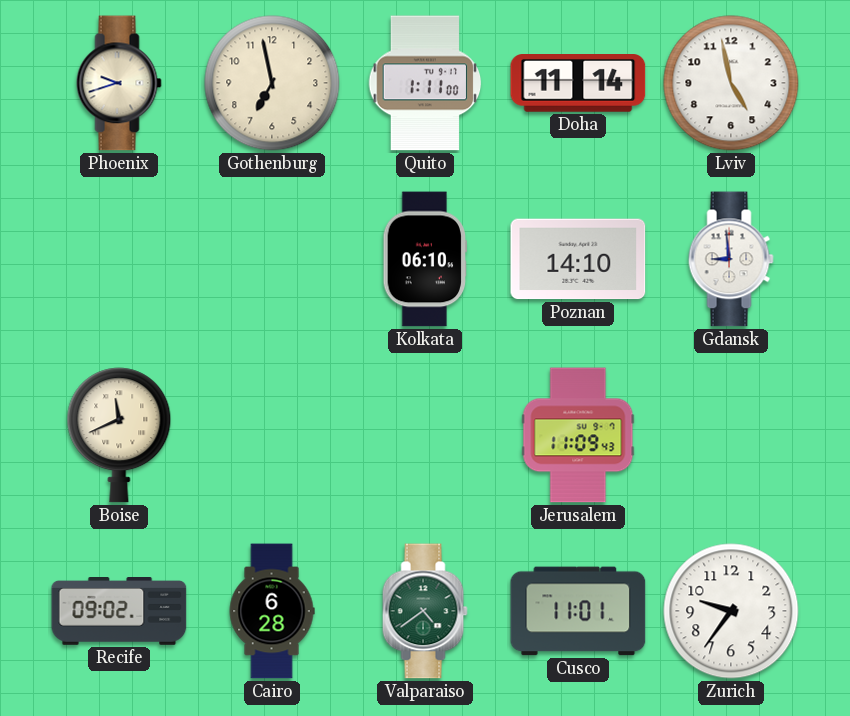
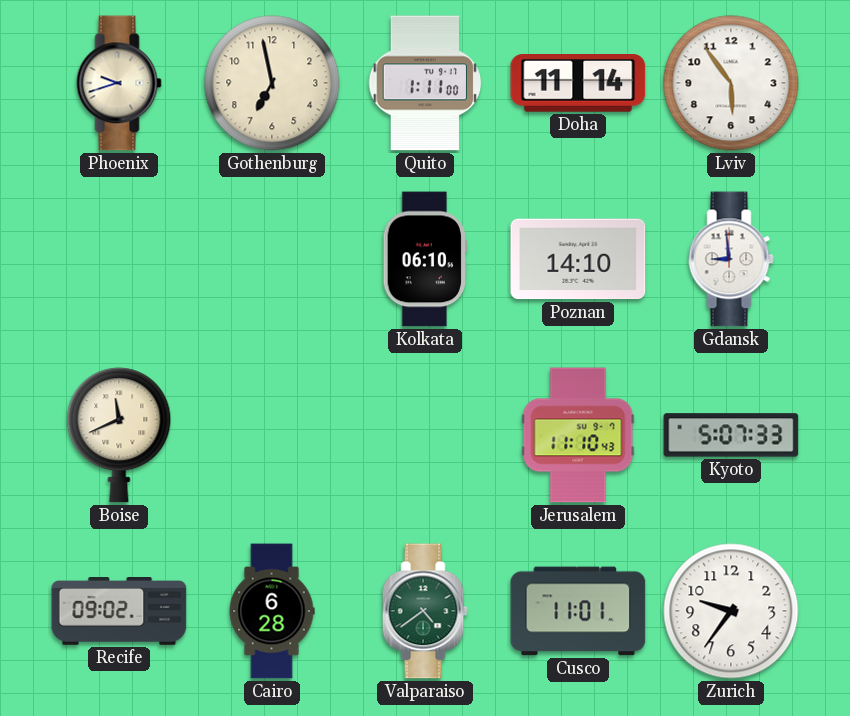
Lviv: 4:58 -> 5:54 (731, 83)
Jerusalem: 11:09 -> 11:10 (578, 435)
Kyoto: none -> 5:07 (731, 435)
